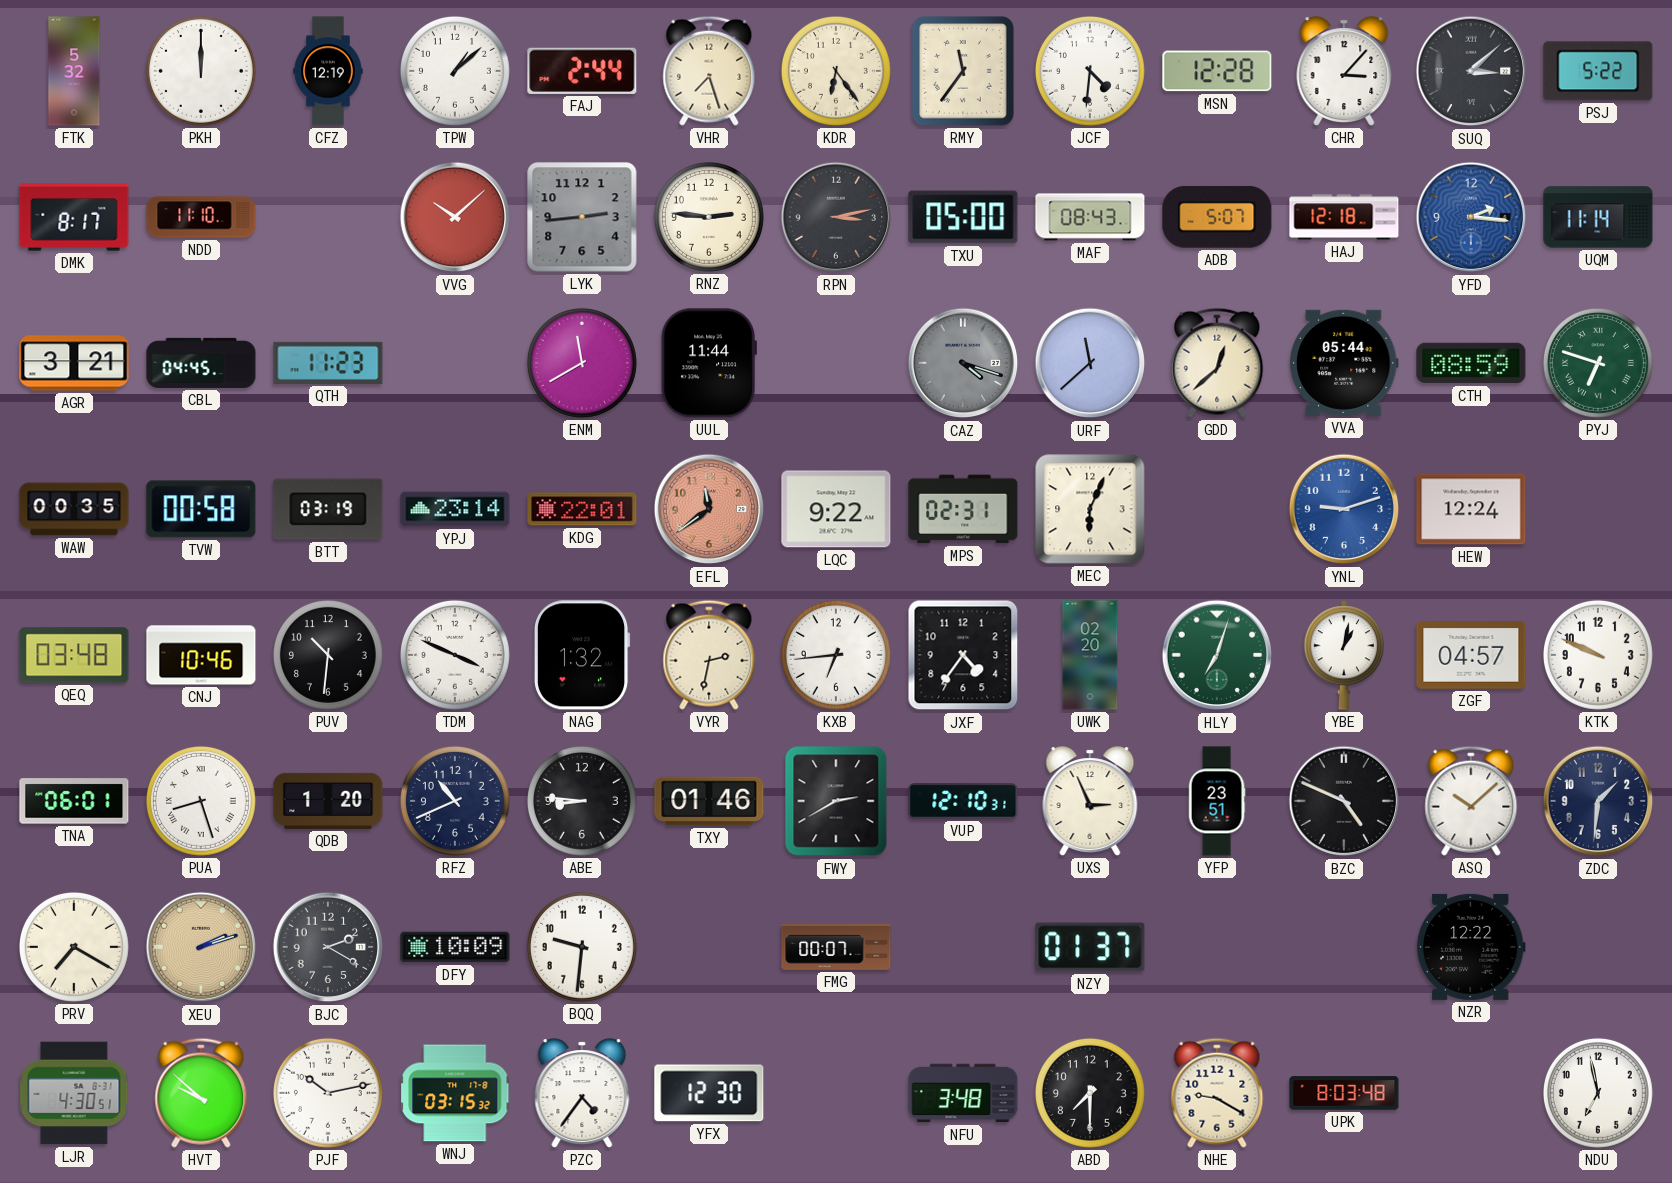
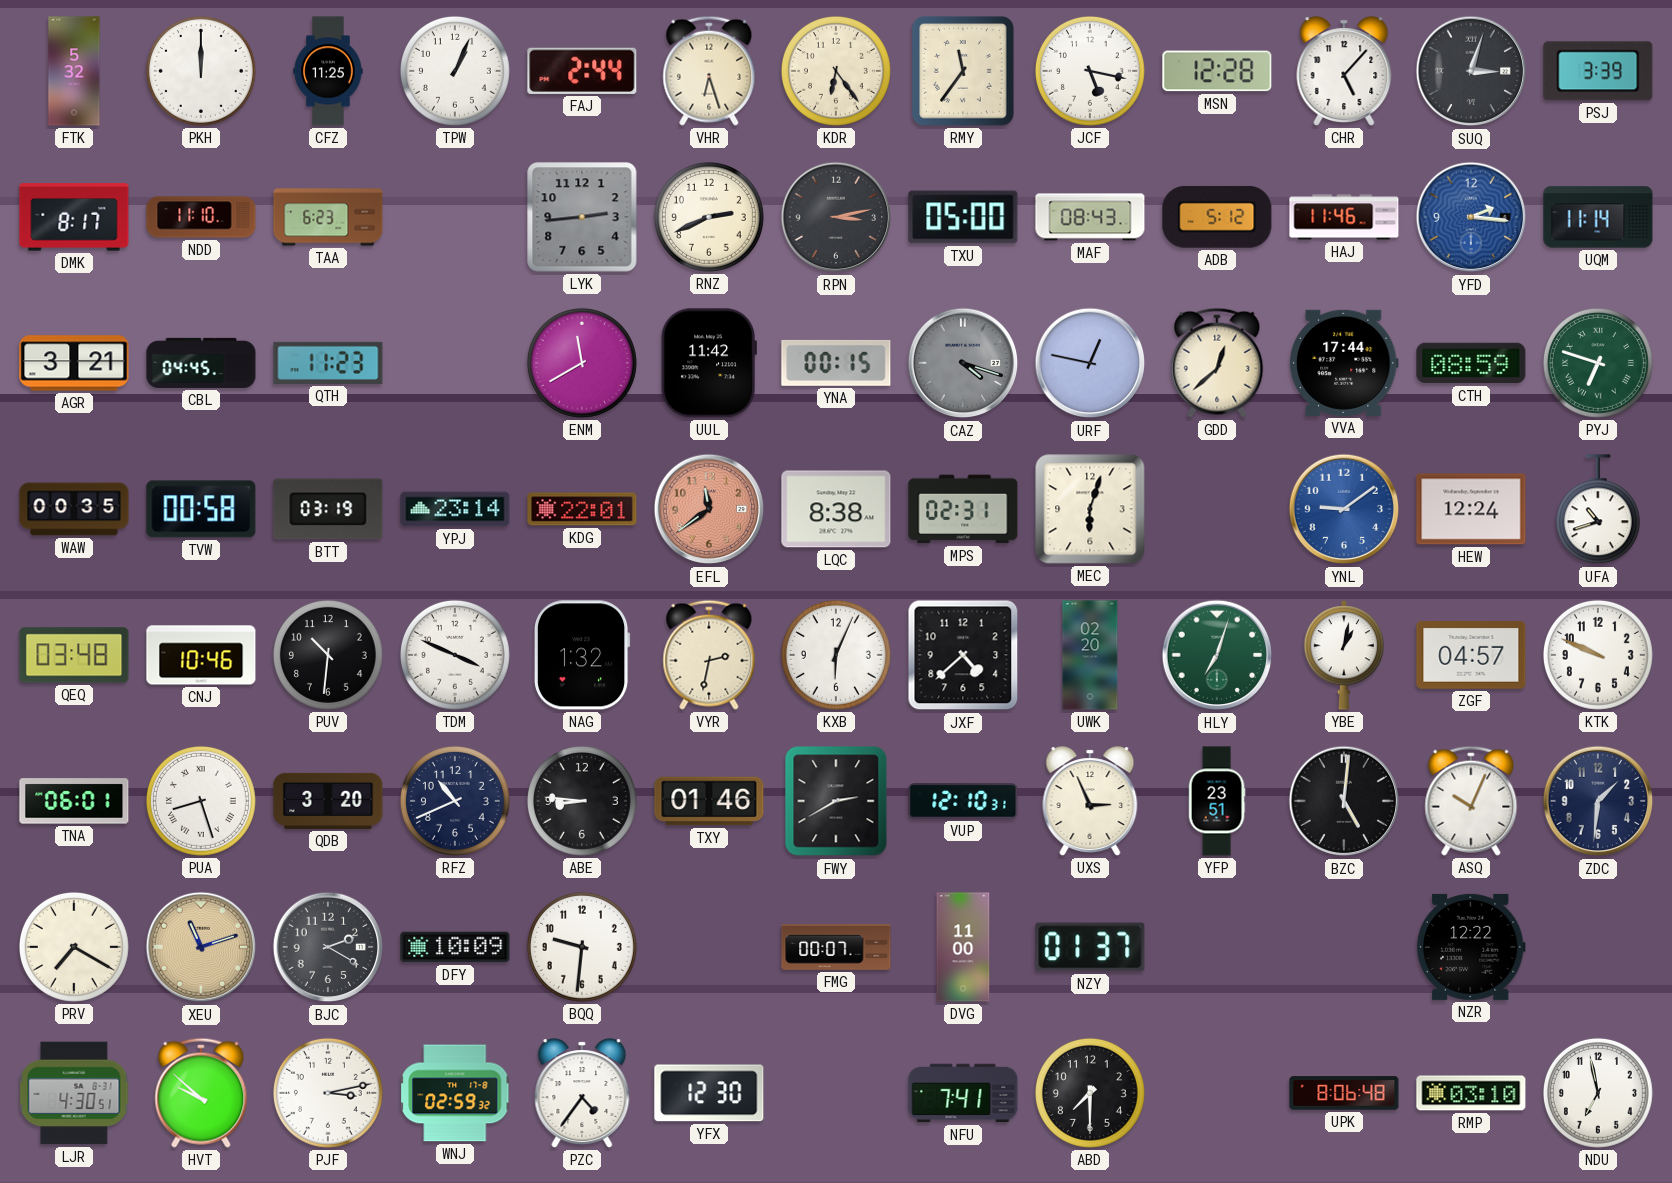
CFZ: 12:19 -> 11:25 (328, 71)
TPW: 1:08 -> 1:04 (455, 71)
VHR: 7:27 -> 6:27 (709, 71)
JCF: 4:31 -> 5:17 (1090, 71)
CHR: 3:07 -> 5:07 (1344, 71)
SUQ: 3:08 -> 3:03 (1471, 71)
PSJ: 5:22 -> 3:39 (1598, 71)
TAA: none -> 6:23 (328, 217)
VVG: 10:08 -> none (455, 217)
RNZ: 2:46 -> 2:41 (709, 217)
ADB: 5:07 -> 5:12 (1217, 217)
HAJ: 12:18 -> 11:46 (1344, 217)
UUL: 11:44 -> 11:42 (709, 363)
YNA: none -> 00:15 (836, 363)
URF: 11:38 -> 12:47 (1090, 363)
VVA: 05:44 -> 17:44 (1345, 363)
LQC: 9:22 -> 8:38 (836, 509)
MEC: 6:04 -> 6:03 (1090, 509)
YNL: 9:12 -> 9:09 (1344, 509)
UFA: none -> 10:42 (1598, 510)
KXB: 6:44 -> 6:04 (836, 655)
JXF: 4:36 -> 4:38 (963, 655)
QDB: 1:20 -> 3:20 (328, 801)
BZC: 4:49 -> 5:01 (1344, 801)
ASQ: 10:08 -> 10:04 (1471, 801)
XEU: 2:12 -> 11:12 (201, 947)
DVG: none -> 11:00 (963, 947)
PJF: 10:13 -> 3:13 (328, 1093)
WNJ: 03:15 -> 02:59 (456, 1093)
NFU: 3:48 -> 7:41 (963, 1093)
NHE: 9:20 -> none (1217, 1093)
UPK: 8:03 -> 8:06 (1344, 1093)
RMP: none -> 03:10 (1471, 1093)
